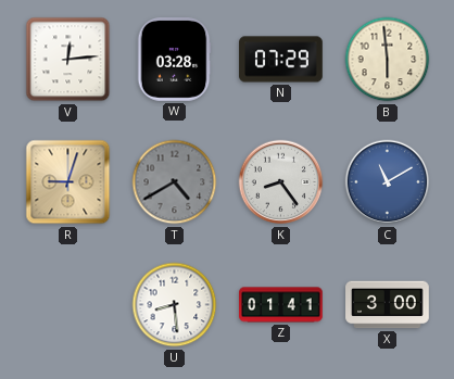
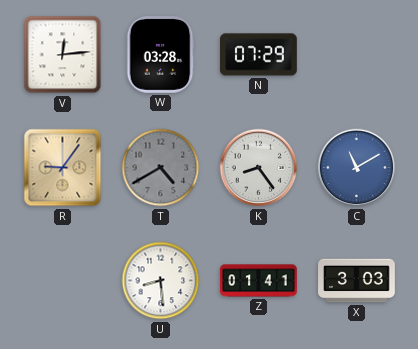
B: 5:59 -> none (388, 60)
R: 9:03 -> 9:06 (63, 168)
X: 3:00 -> 3:03 (357, 281)
